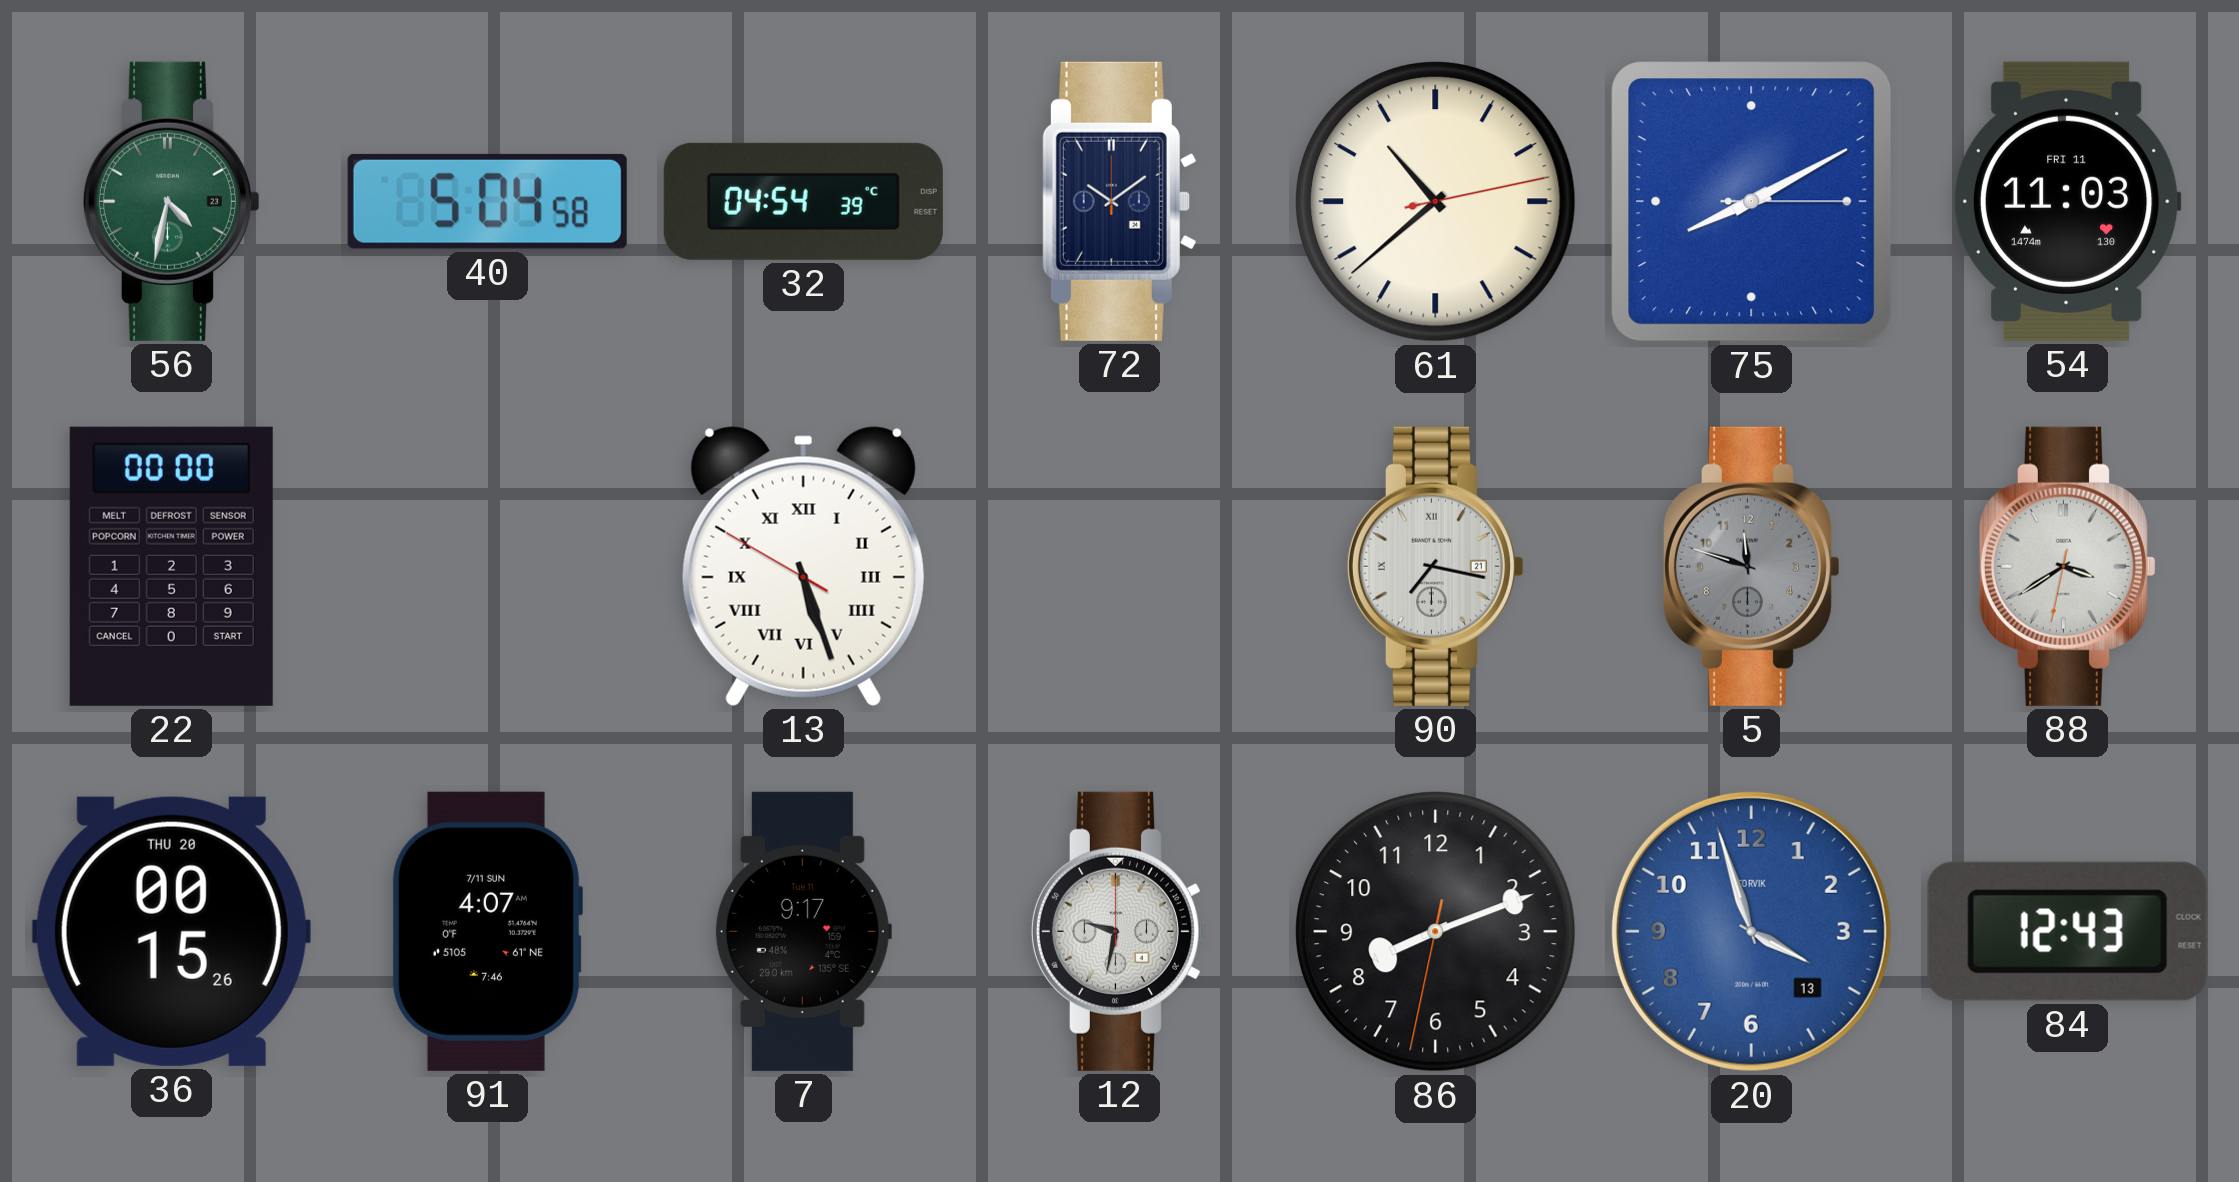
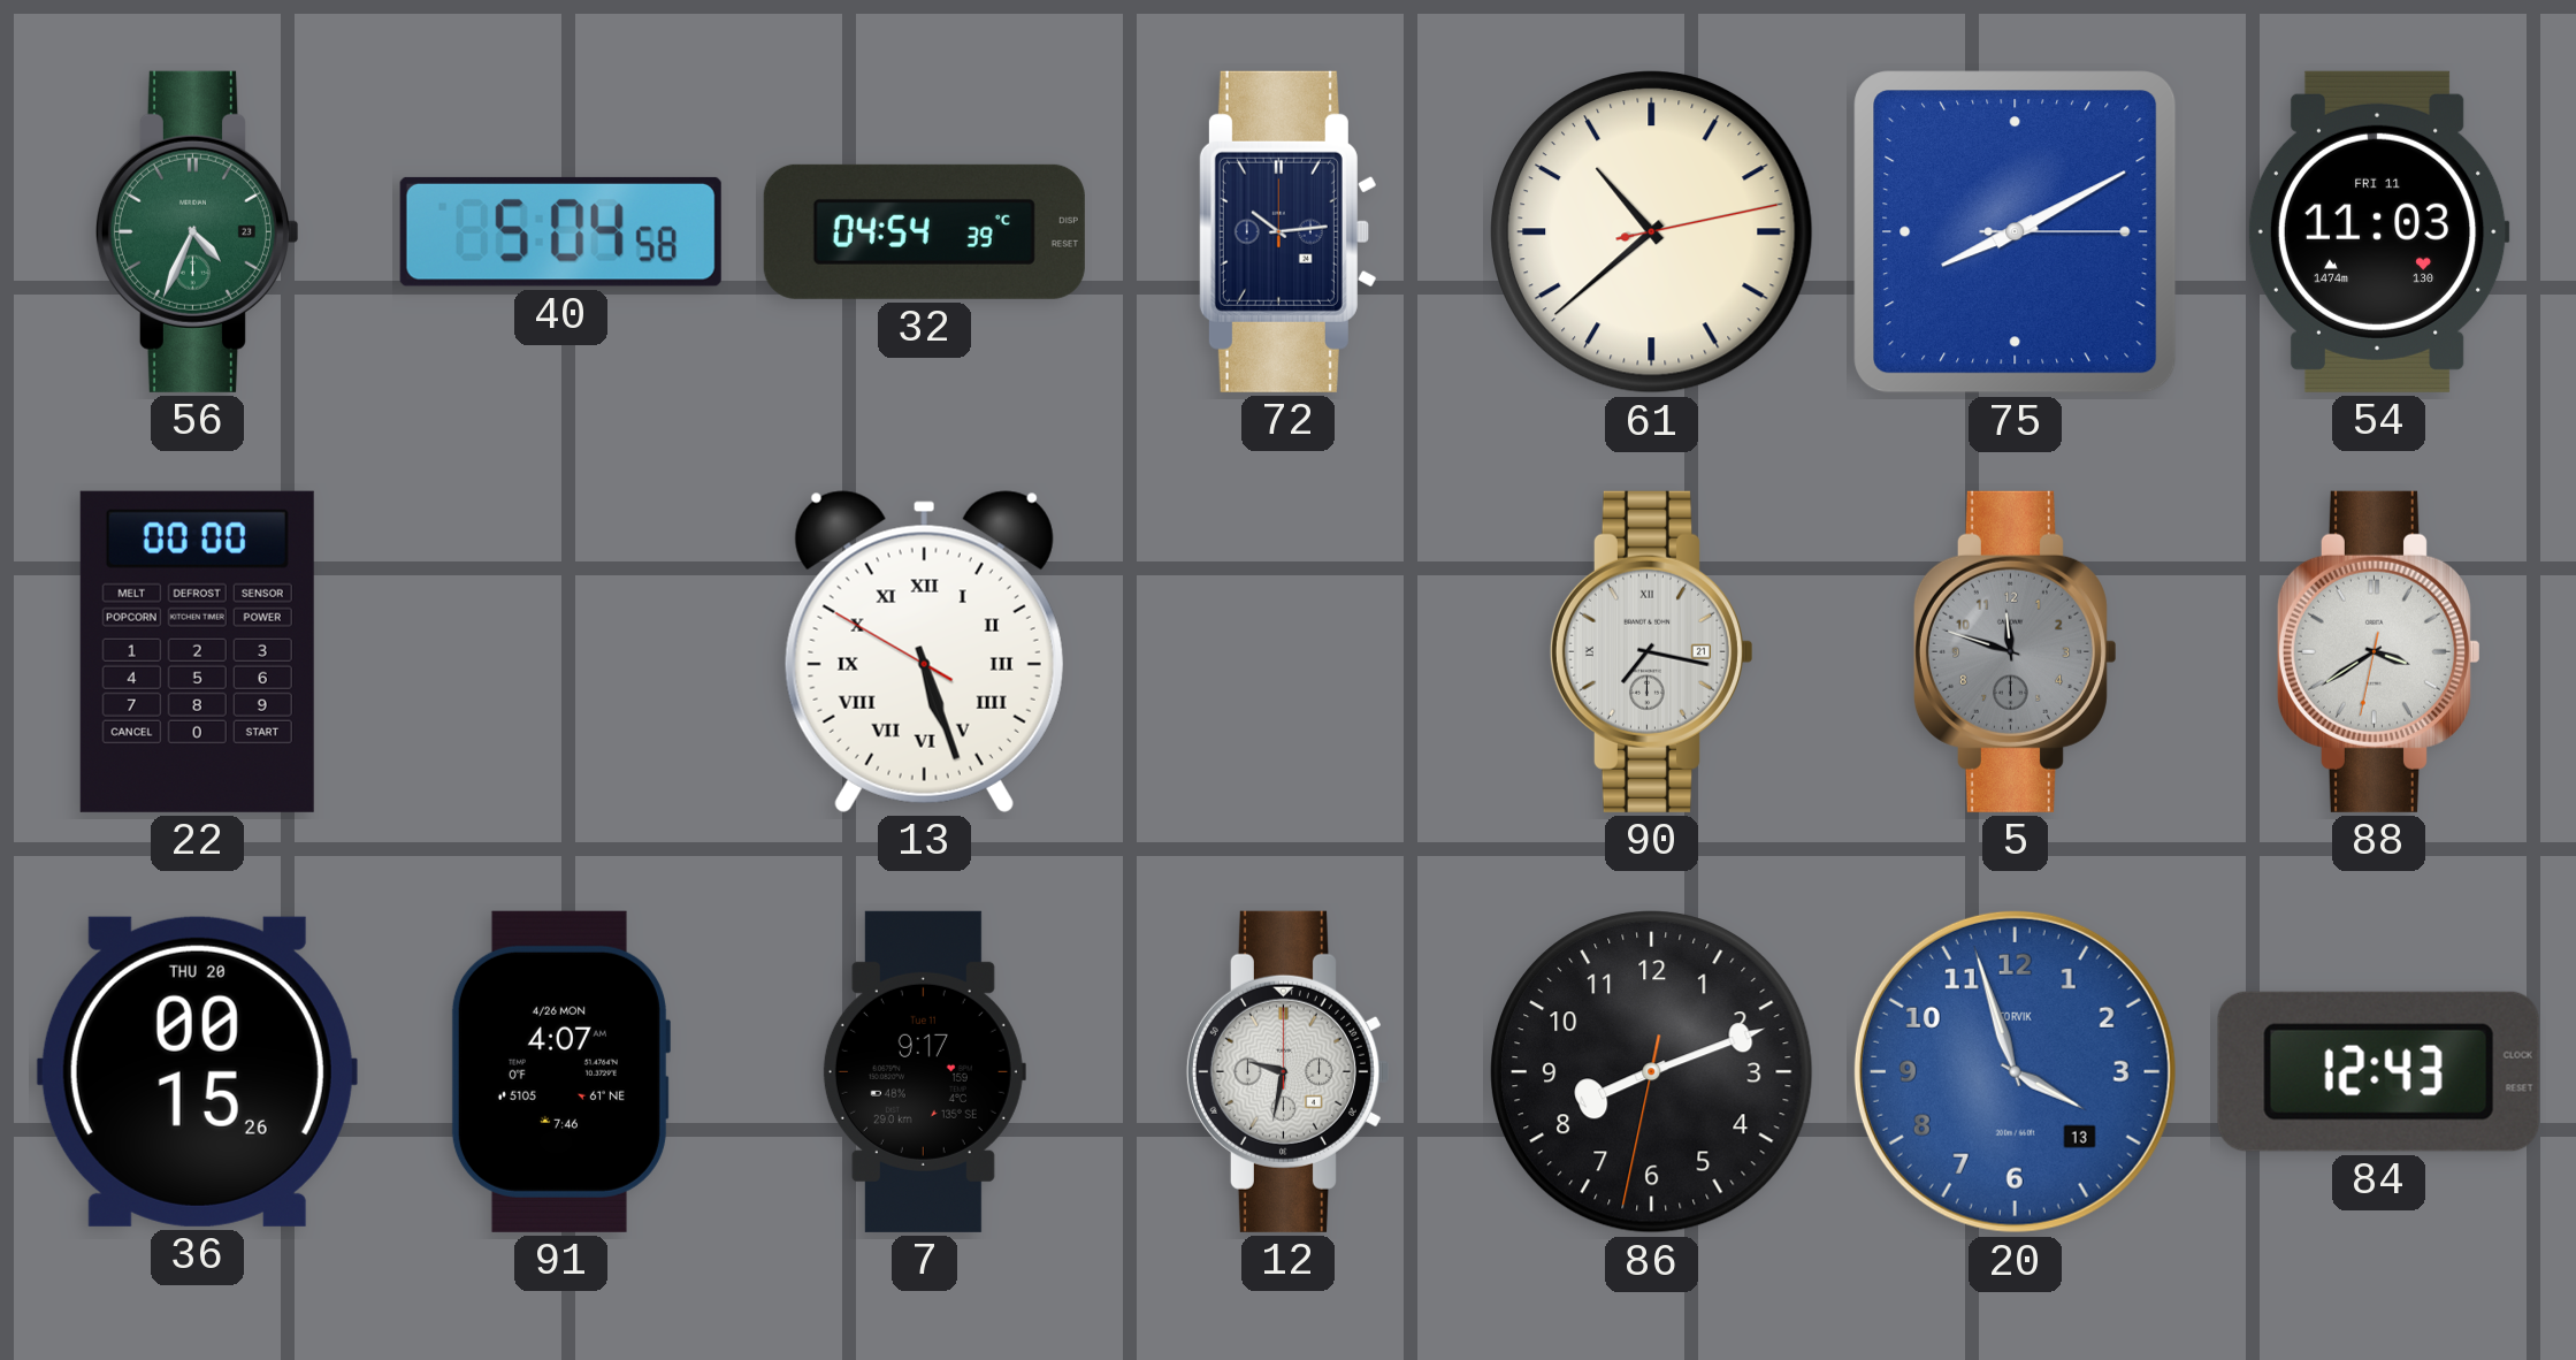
56: 4:32 -> 4:34 (197, 231)
72: 10:09 -> 10:14 (1287, 231)
91 date: 7/11 SUN -> 4/26 MON (560, 1071)
